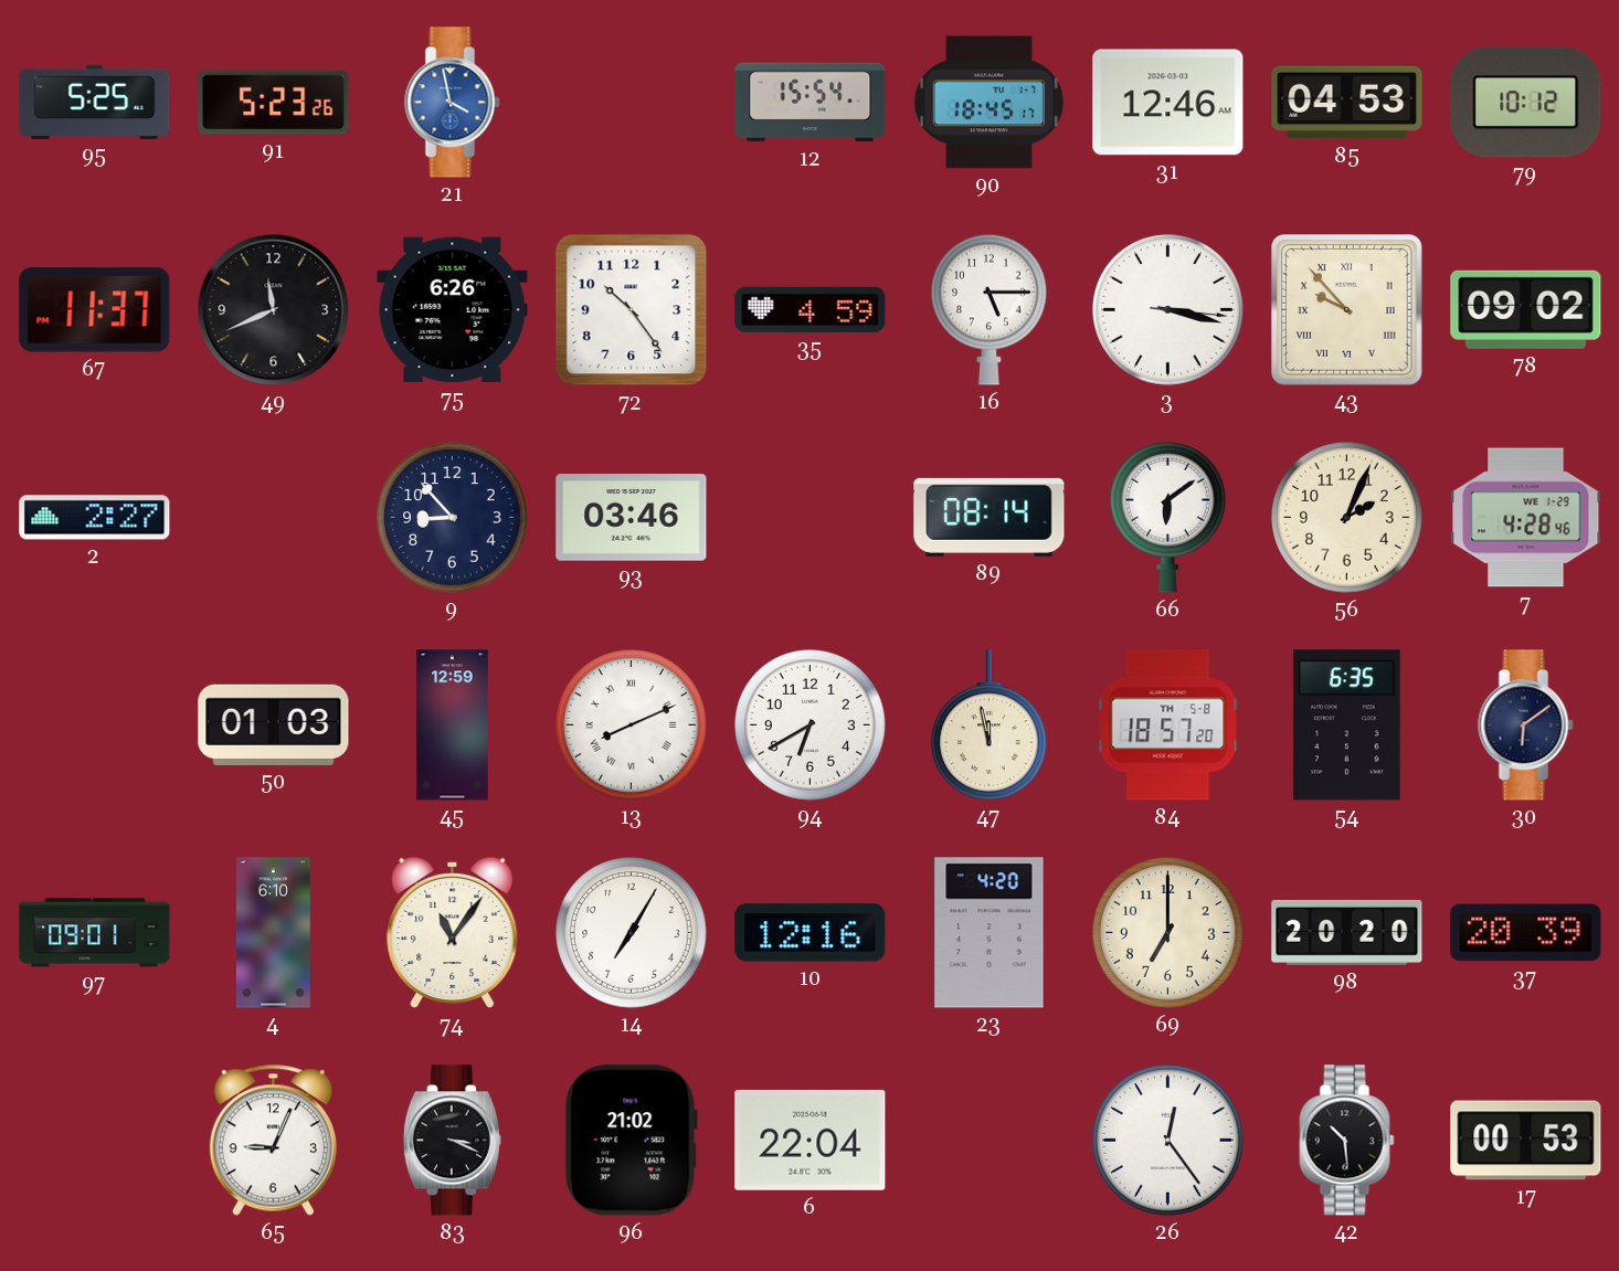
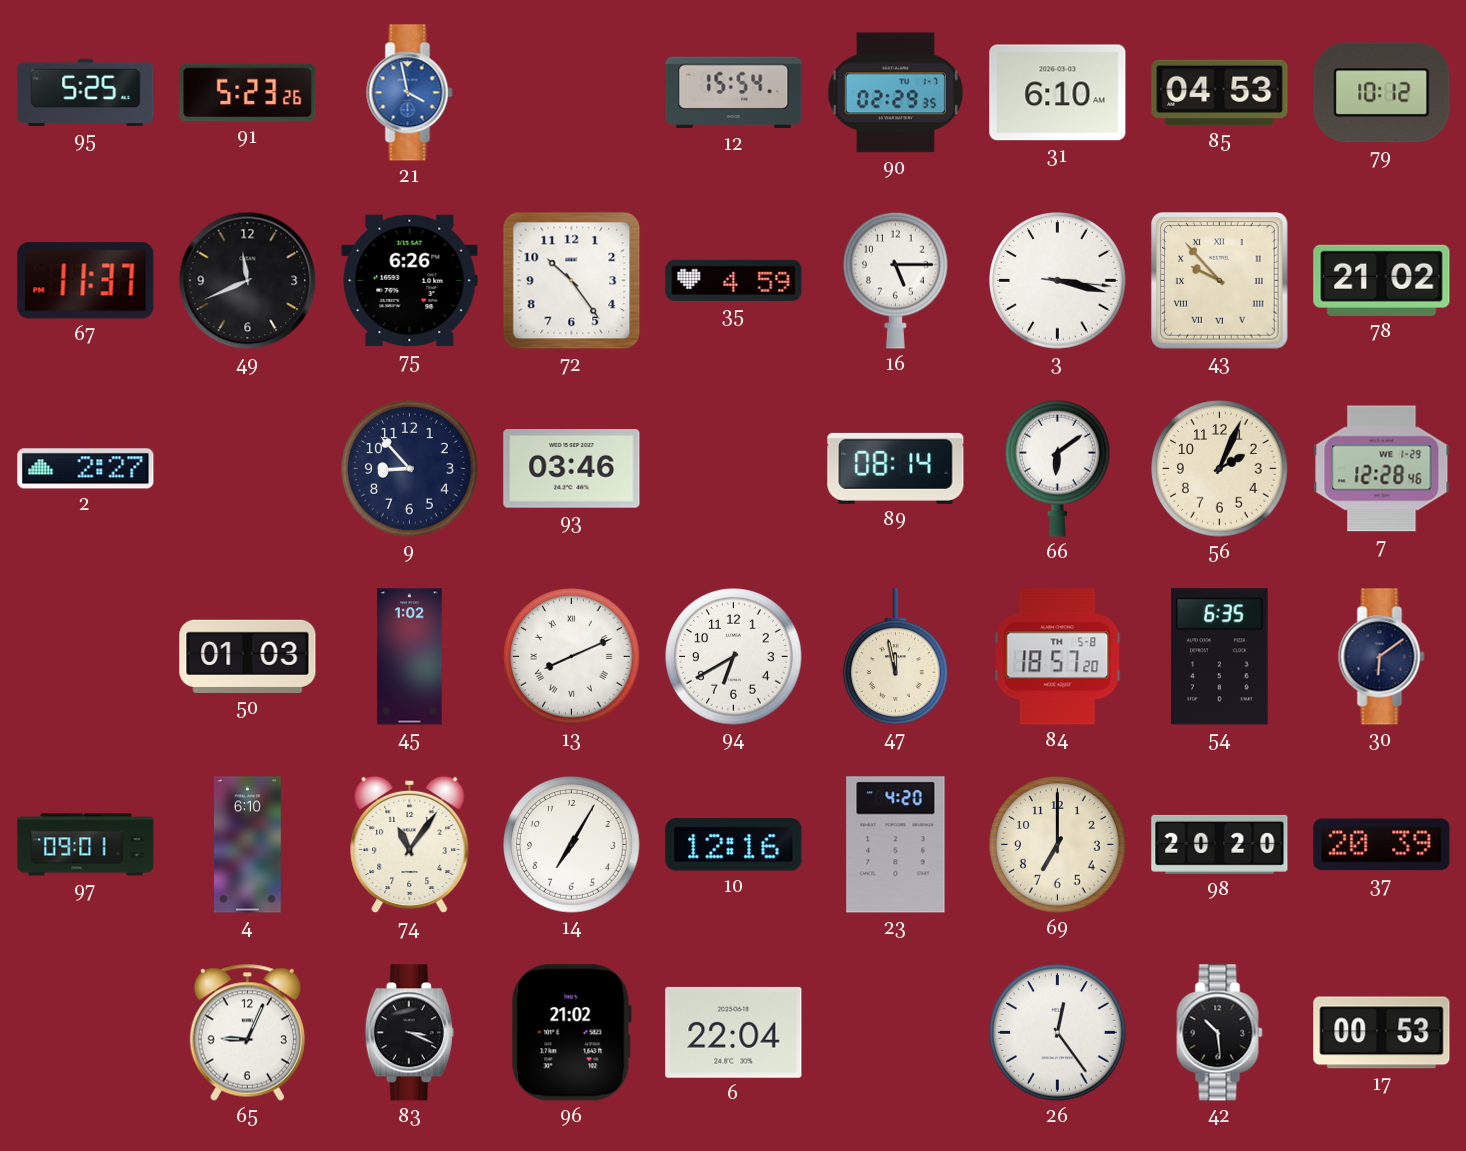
90: 18:45 -> 02:29 (895, 93)
31: 12:46 -> 6:10 (1058, 93)
78: 09:02 -> 21:02 (1382, 280)
7: 4:28 -> 12:28 (1382, 469)
45: 12:59 -> 1:02 (410, 657)
